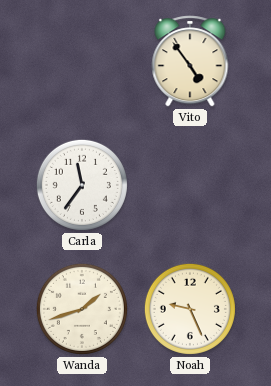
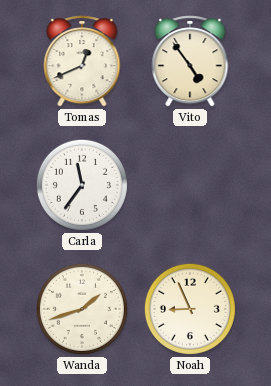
Tomas: none -> 12:41 (82, 61)
Noah: 9:26 -> 8:56 (190, 309)
